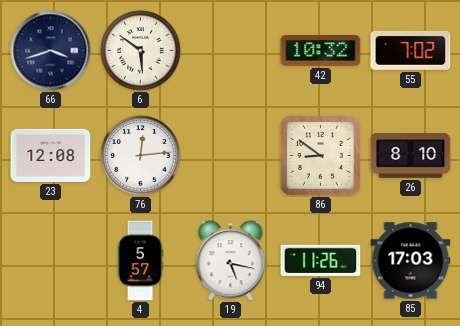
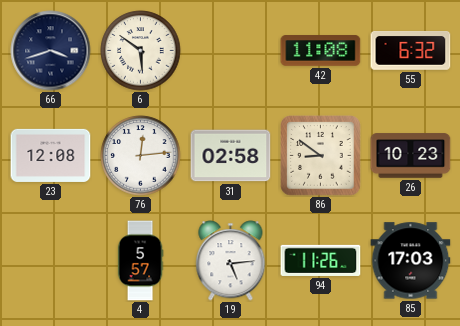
42: 10:32 -> 11:08 (321, 51)
55: 7:02 -> 6:32 (411, 51)
31: none -> 02:58 (231, 156)
26: 8:10 -> 10:23 (411, 156)
19: 5:17 -> 5:14 (231, 261)
